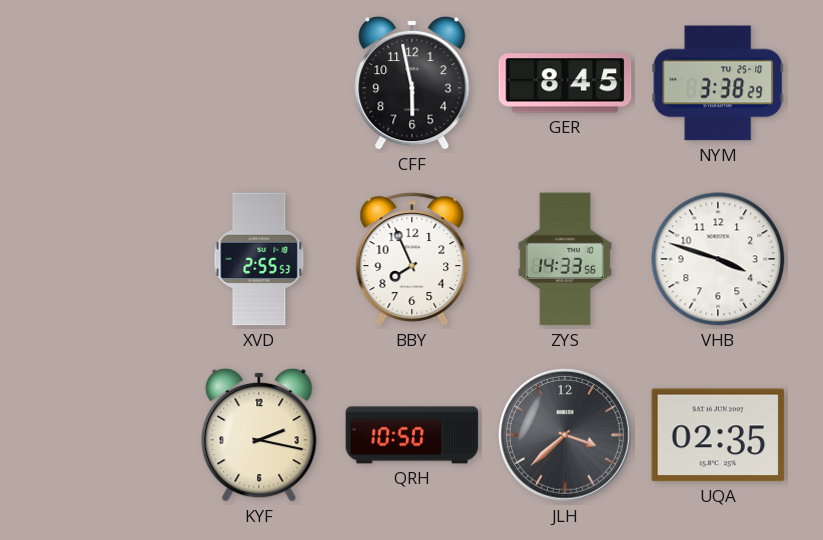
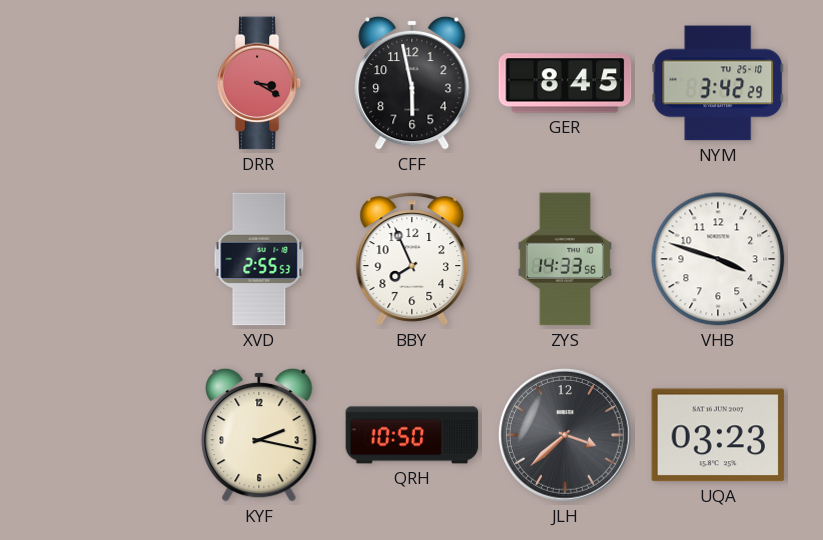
DRR: none -> 3:20 (259, 83)
NYM: 3:38 -> 3:42 (718, 83)
UQA: 02:35 -> 03:23 (718, 435)
